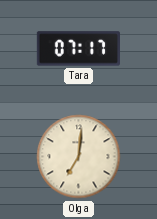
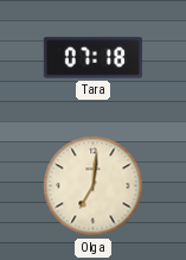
Tara: 07:17 -> 07:18 (92, 58)
